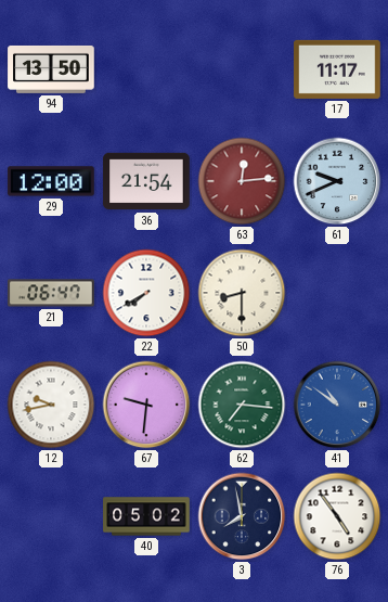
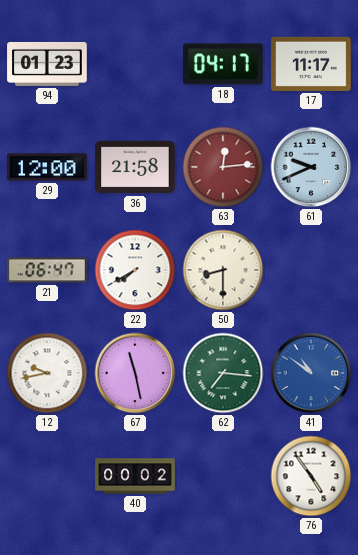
94: 13:50 -> 01:23 (47, 64)
18: none -> 04:17 (223, 64)
36: 21:54 -> 21:58 (135, 167)
67: 9:31 -> 11:28 (135, 373)
40: 05:02 -> 00:02 (135, 476)
3: 7:58 -> none (242, 516)
